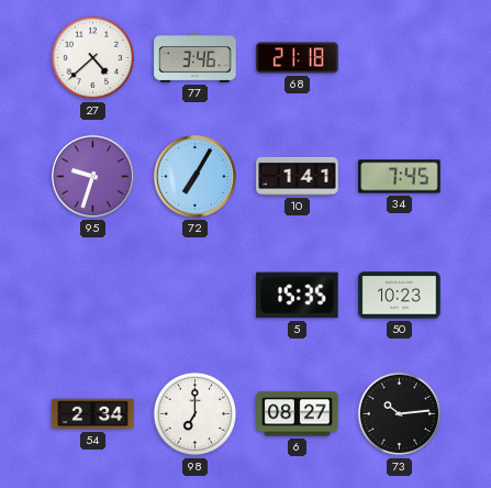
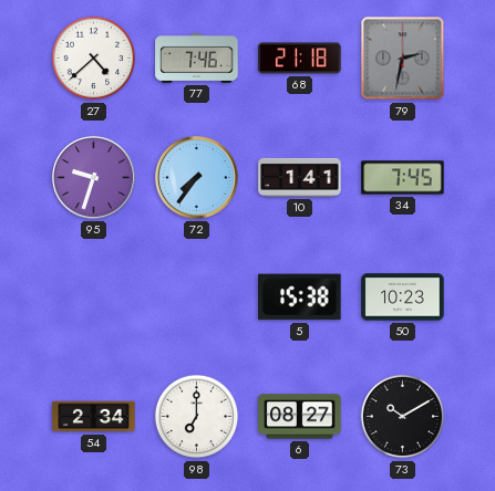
77: 3:46 -> 7:46 (197, 58)
79: none -> 2:32 (403, 59)
72: 7:05 -> 7:36 (196, 177)
5: 15:35 -> 15:38 (300, 297)
73: 10:14 -> 10:10 (403, 417)
